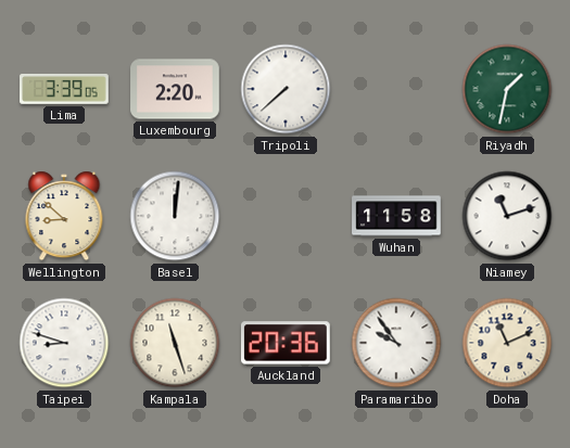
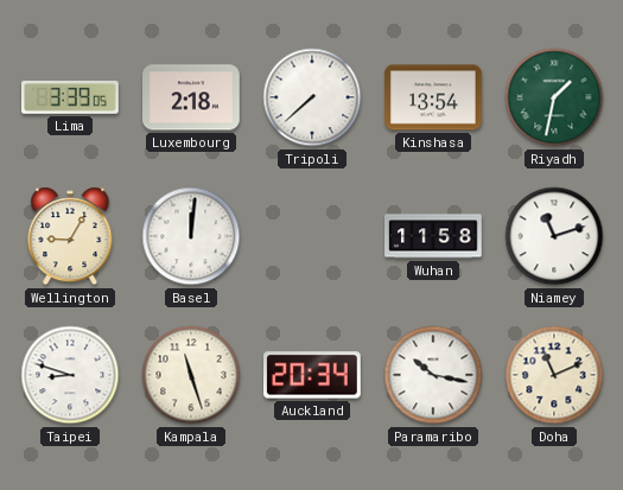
Luxembourg: 2:20 -> 2:18 (191, 97)
Kinshasa: none -> 13:54 (433, 97)
Wellington: 8:52 -> 9:05 (70, 236)
Auckland: 20:36 -> 20:34 (313, 375)
Paramaribo: 9:54 -> 10:17 (433, 375)
